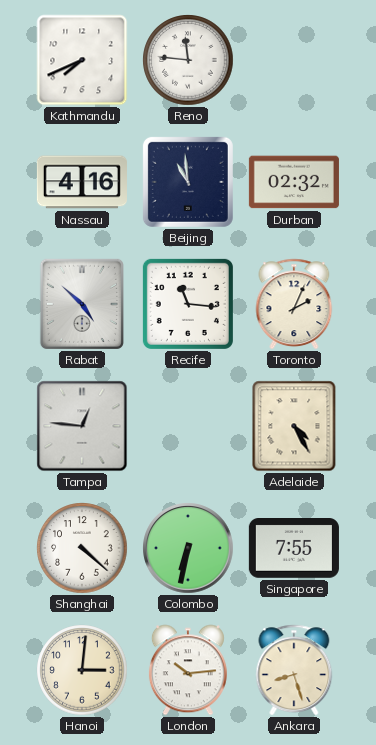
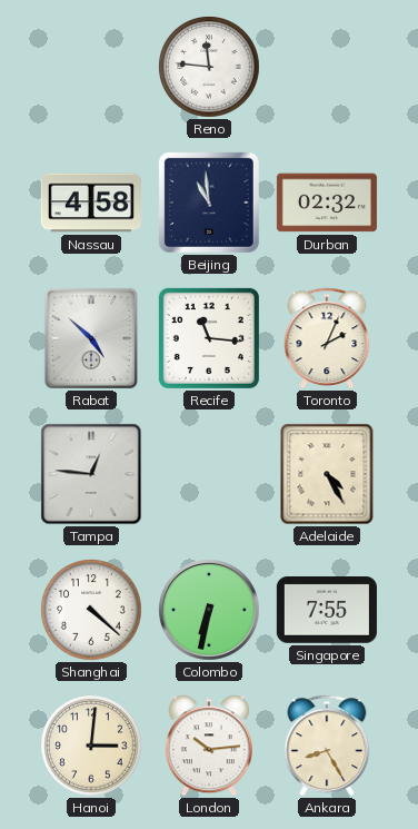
Kathmandu: 7:41 -> none (82, 60)
Nassau: 4:16 -> 4:58 (91, 203)
Ankara: 8:27 -> 8:25 (327, 746)
